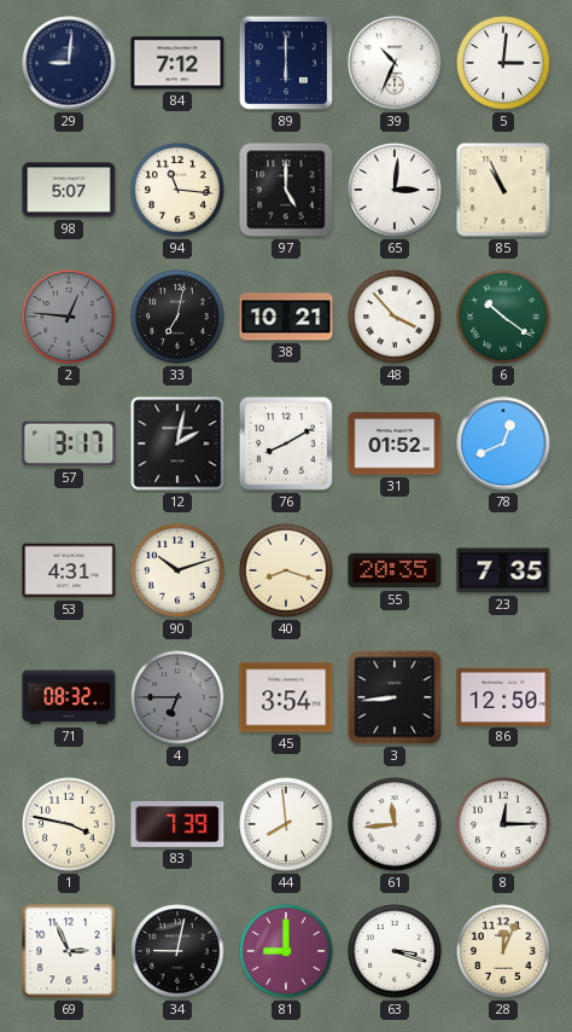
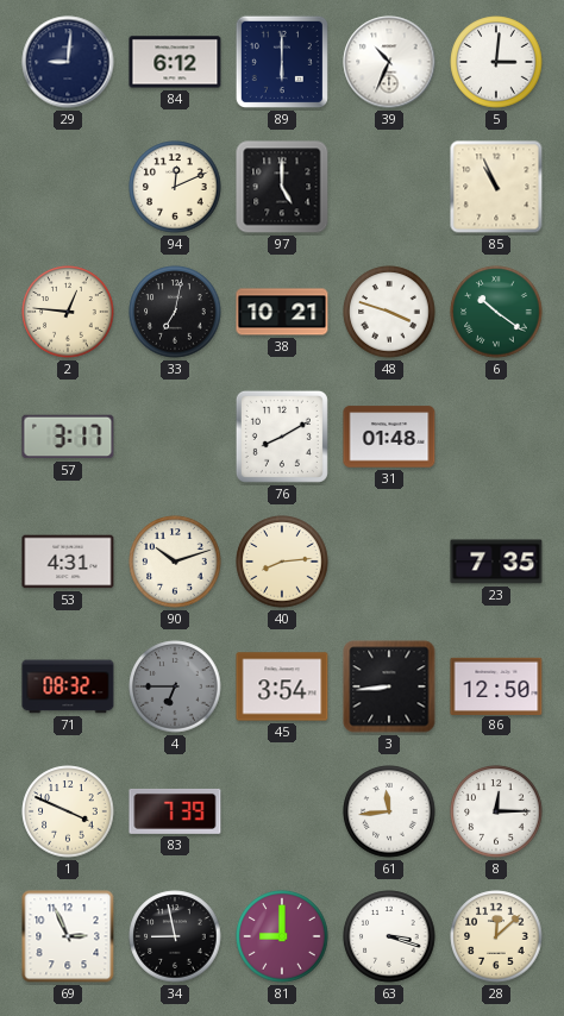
84: 7:12 -> 6:12 (175, 62)
98: 5:07 -> none (69, 190)
94: 11:16 -> 12:11 (175, 187)
65: 3:01 -> none (395, 190)
2 dial: grey -> cream (68, 312)
48: 3:53 -> 3:48 (389, 312)
12: 2:02 -> none (177, 443)
31: 01:52 -> 01:48 (389, 437)
78: 12:41 -> none (503, 443)
40: 8:18 -> 8:14 (282, 562)
55: 20:35 -> none (395, 570)
1: 3:47 -> 3:49 (68, 811)
44: 7:59 -> none (286, 824)
34: 9:02 -> 8:58 (175, 936)
28: 12:04 -> 12:08 (496, 936)
